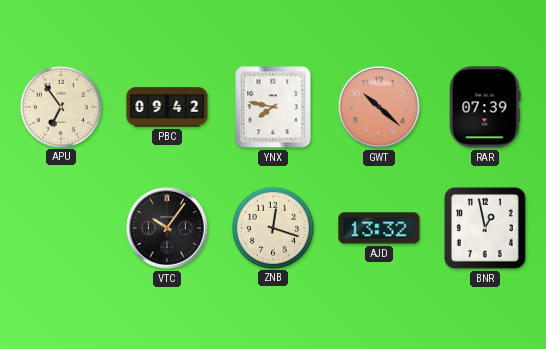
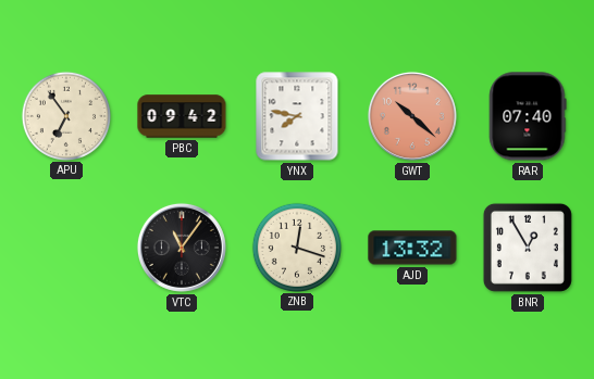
RAR: 07:39 -> 07:40 (528, 116)
VTC: 10:06 -> 11:06 (182, 248)
BNR: 12:58 -> 12:55 (528, 248)
